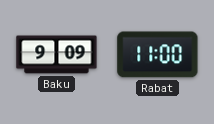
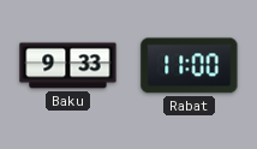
Baku: 9:09 -> 9:33 (68, 66)
